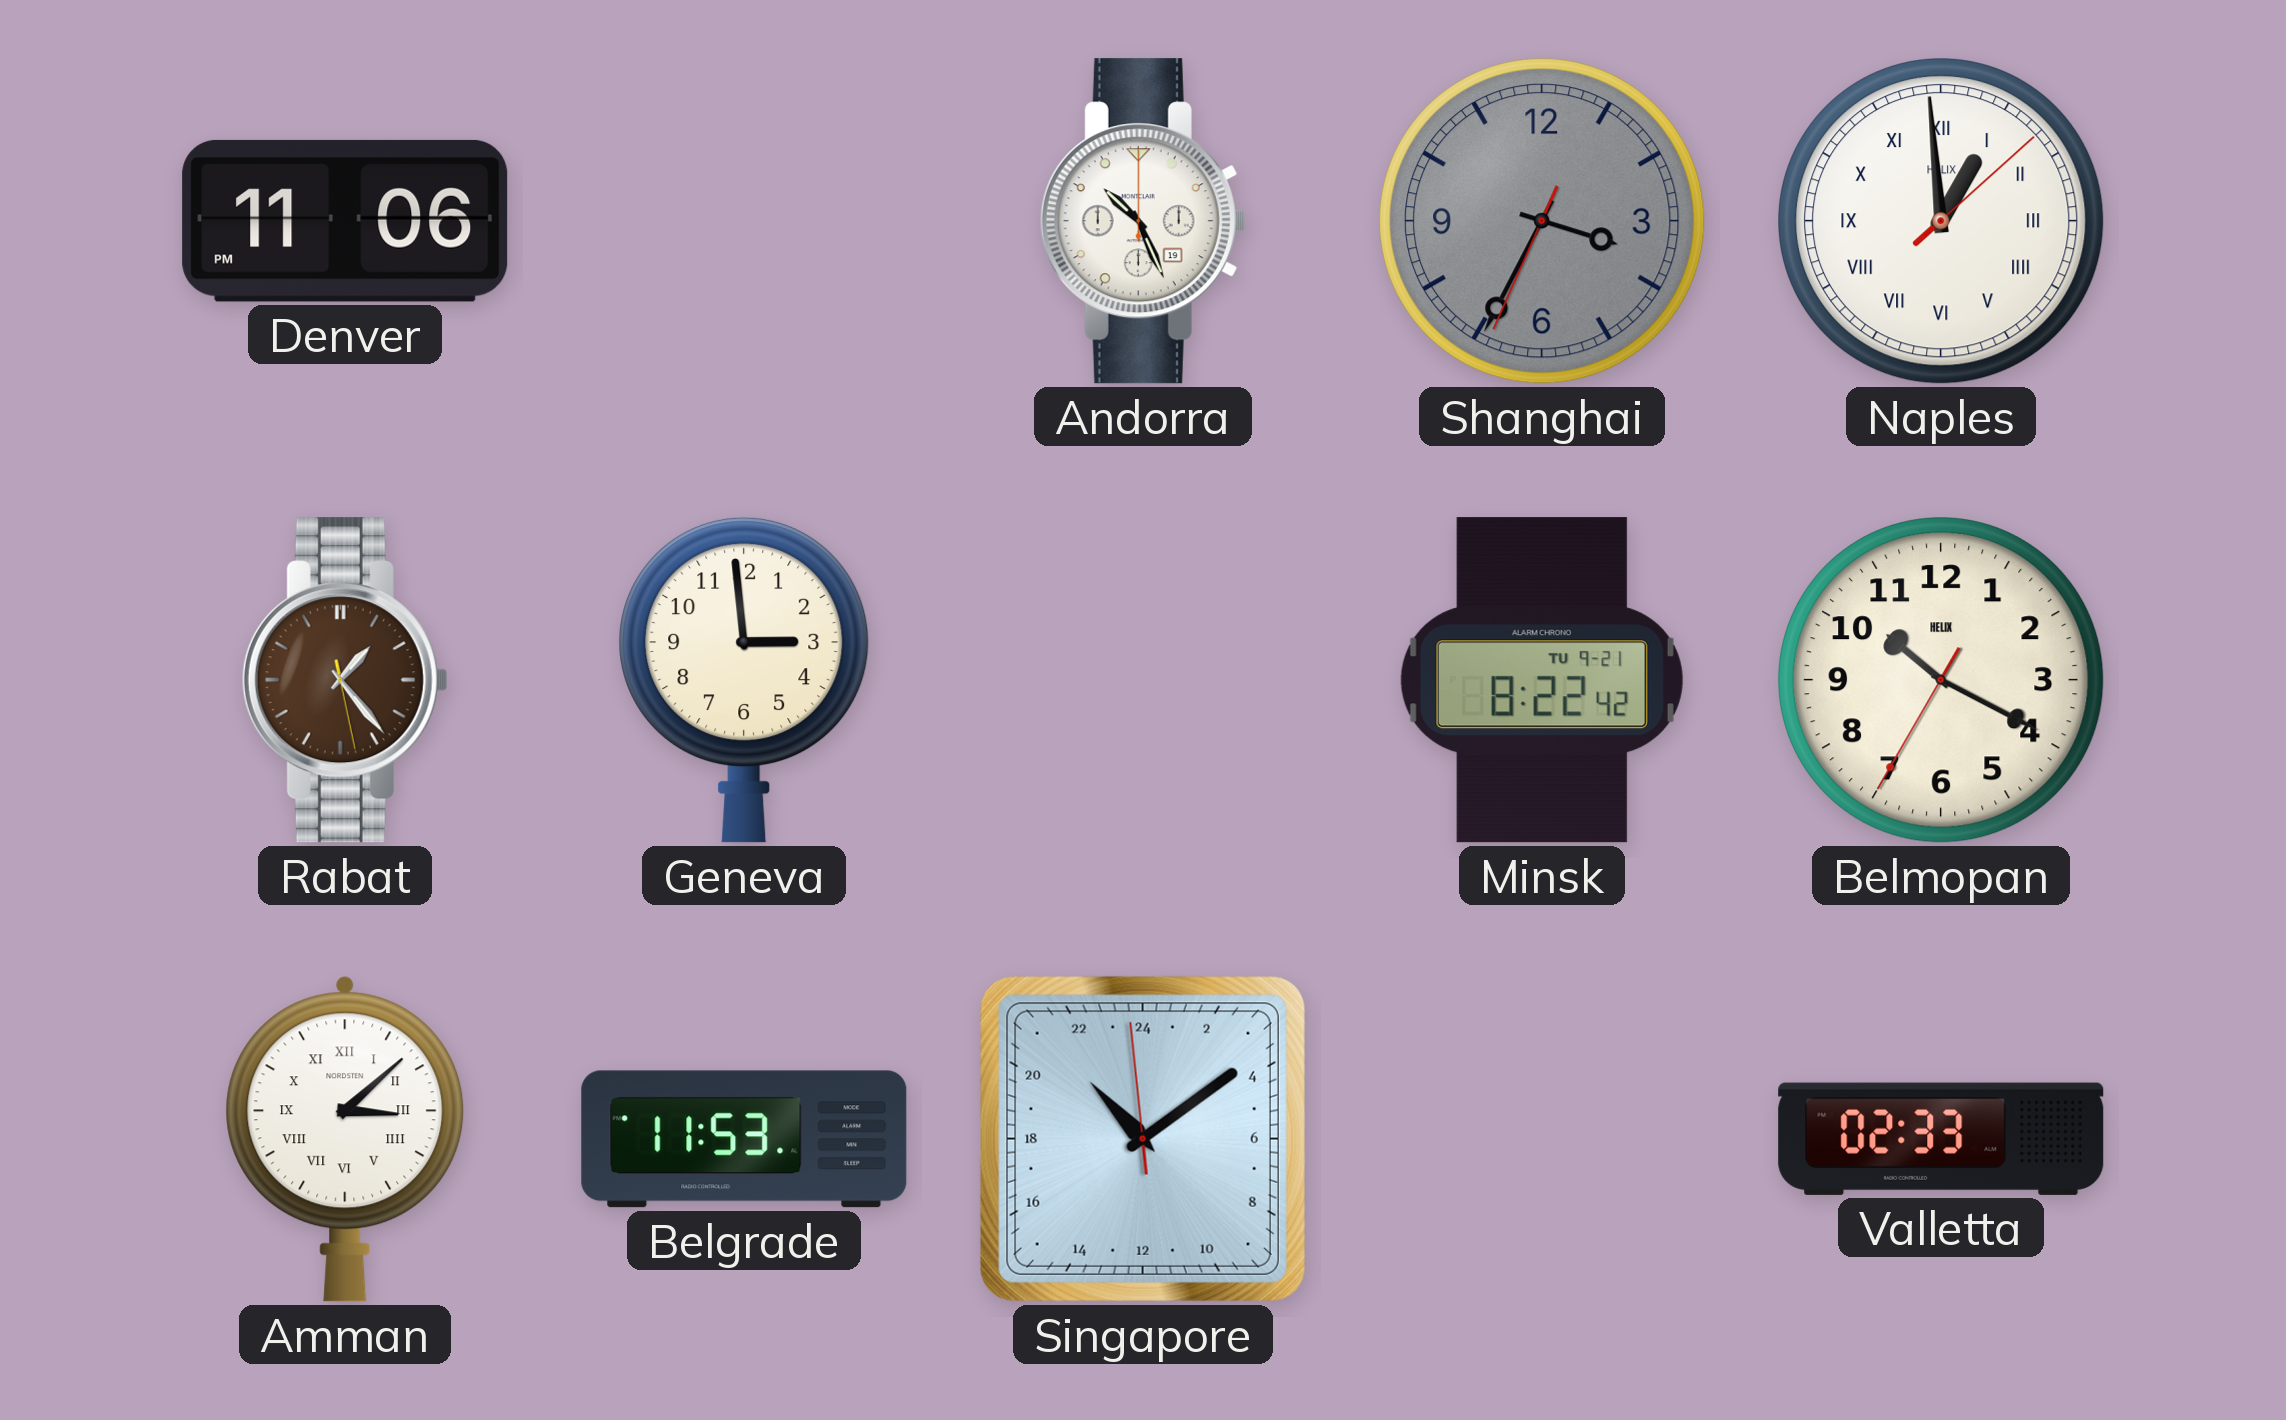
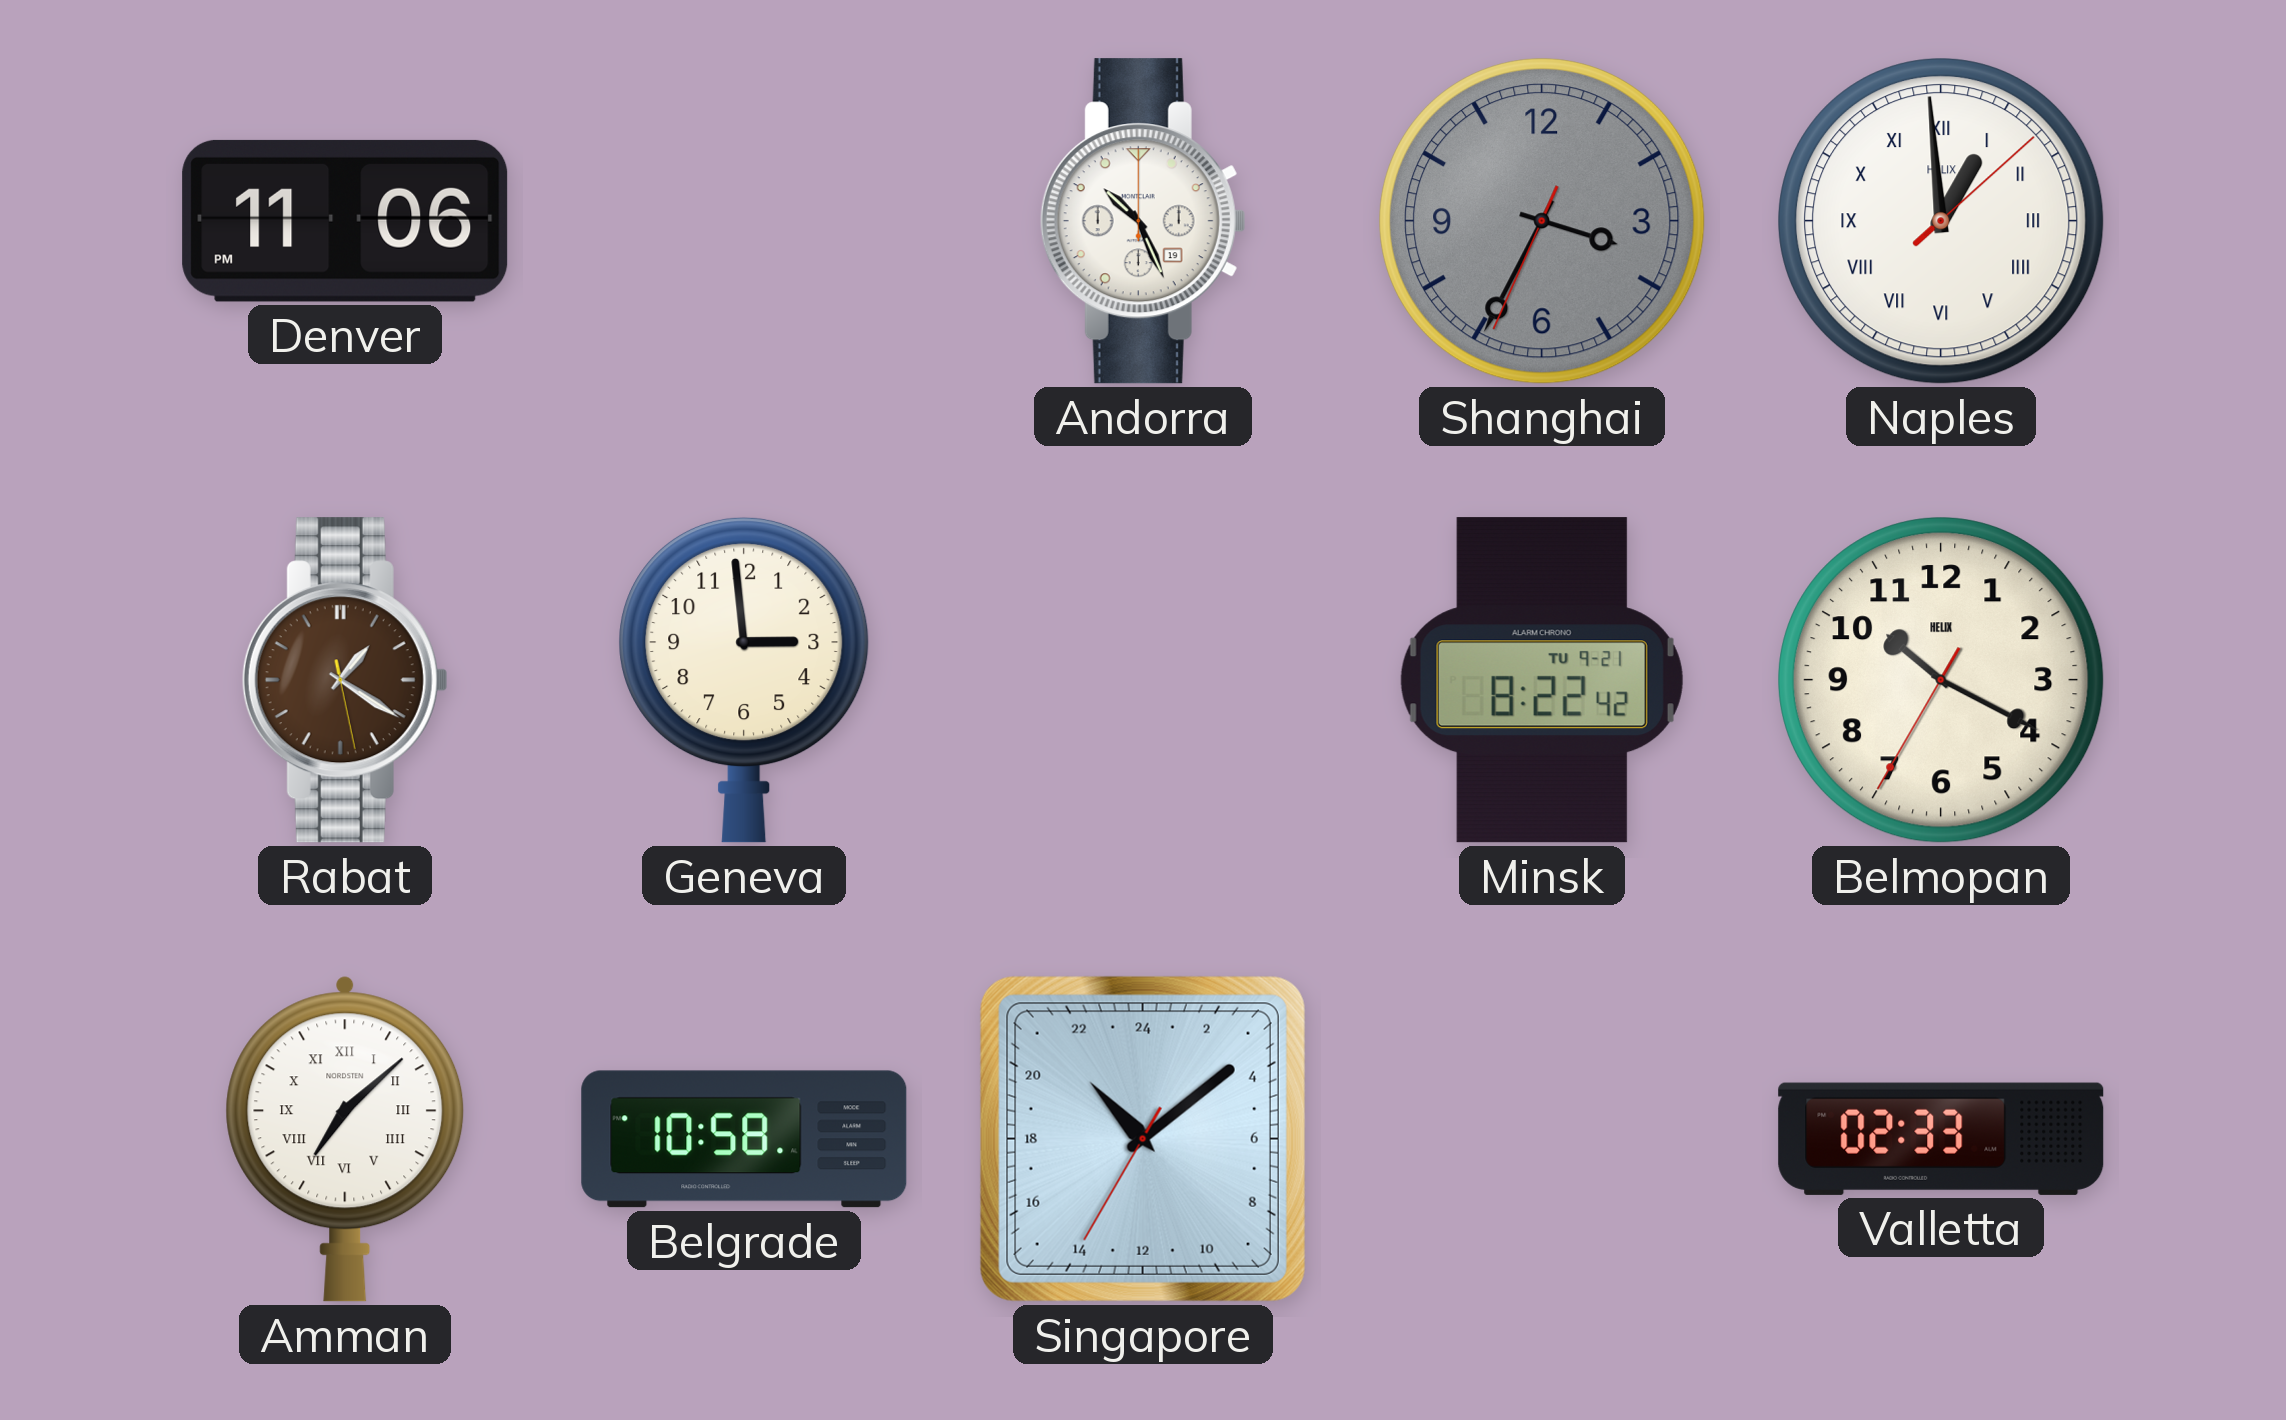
Rabat: 1:23 -> 1:20 (345, 680)
Amman: 3:08 -> 7:08 (345, 1139)
Belgrade: 11:53 -> 10:58 (744, 1139)
Singapore: 21:08:59 -> 21:08:35 (1143, 1139)
